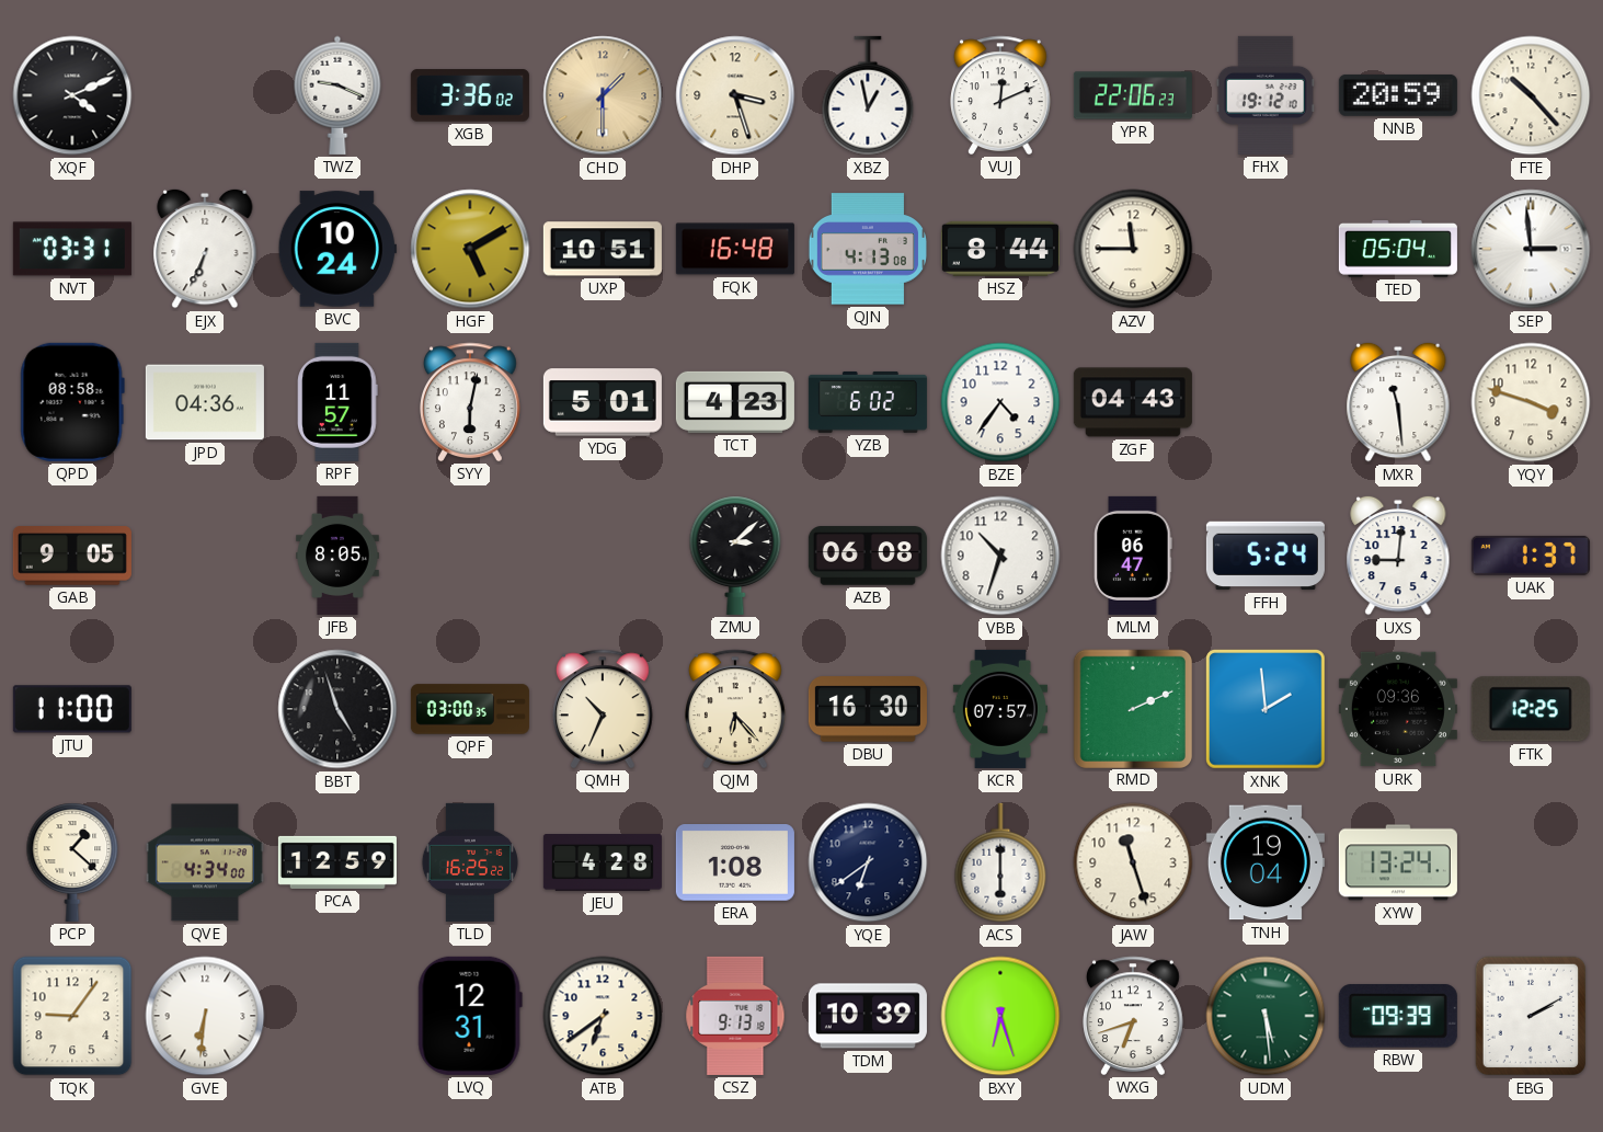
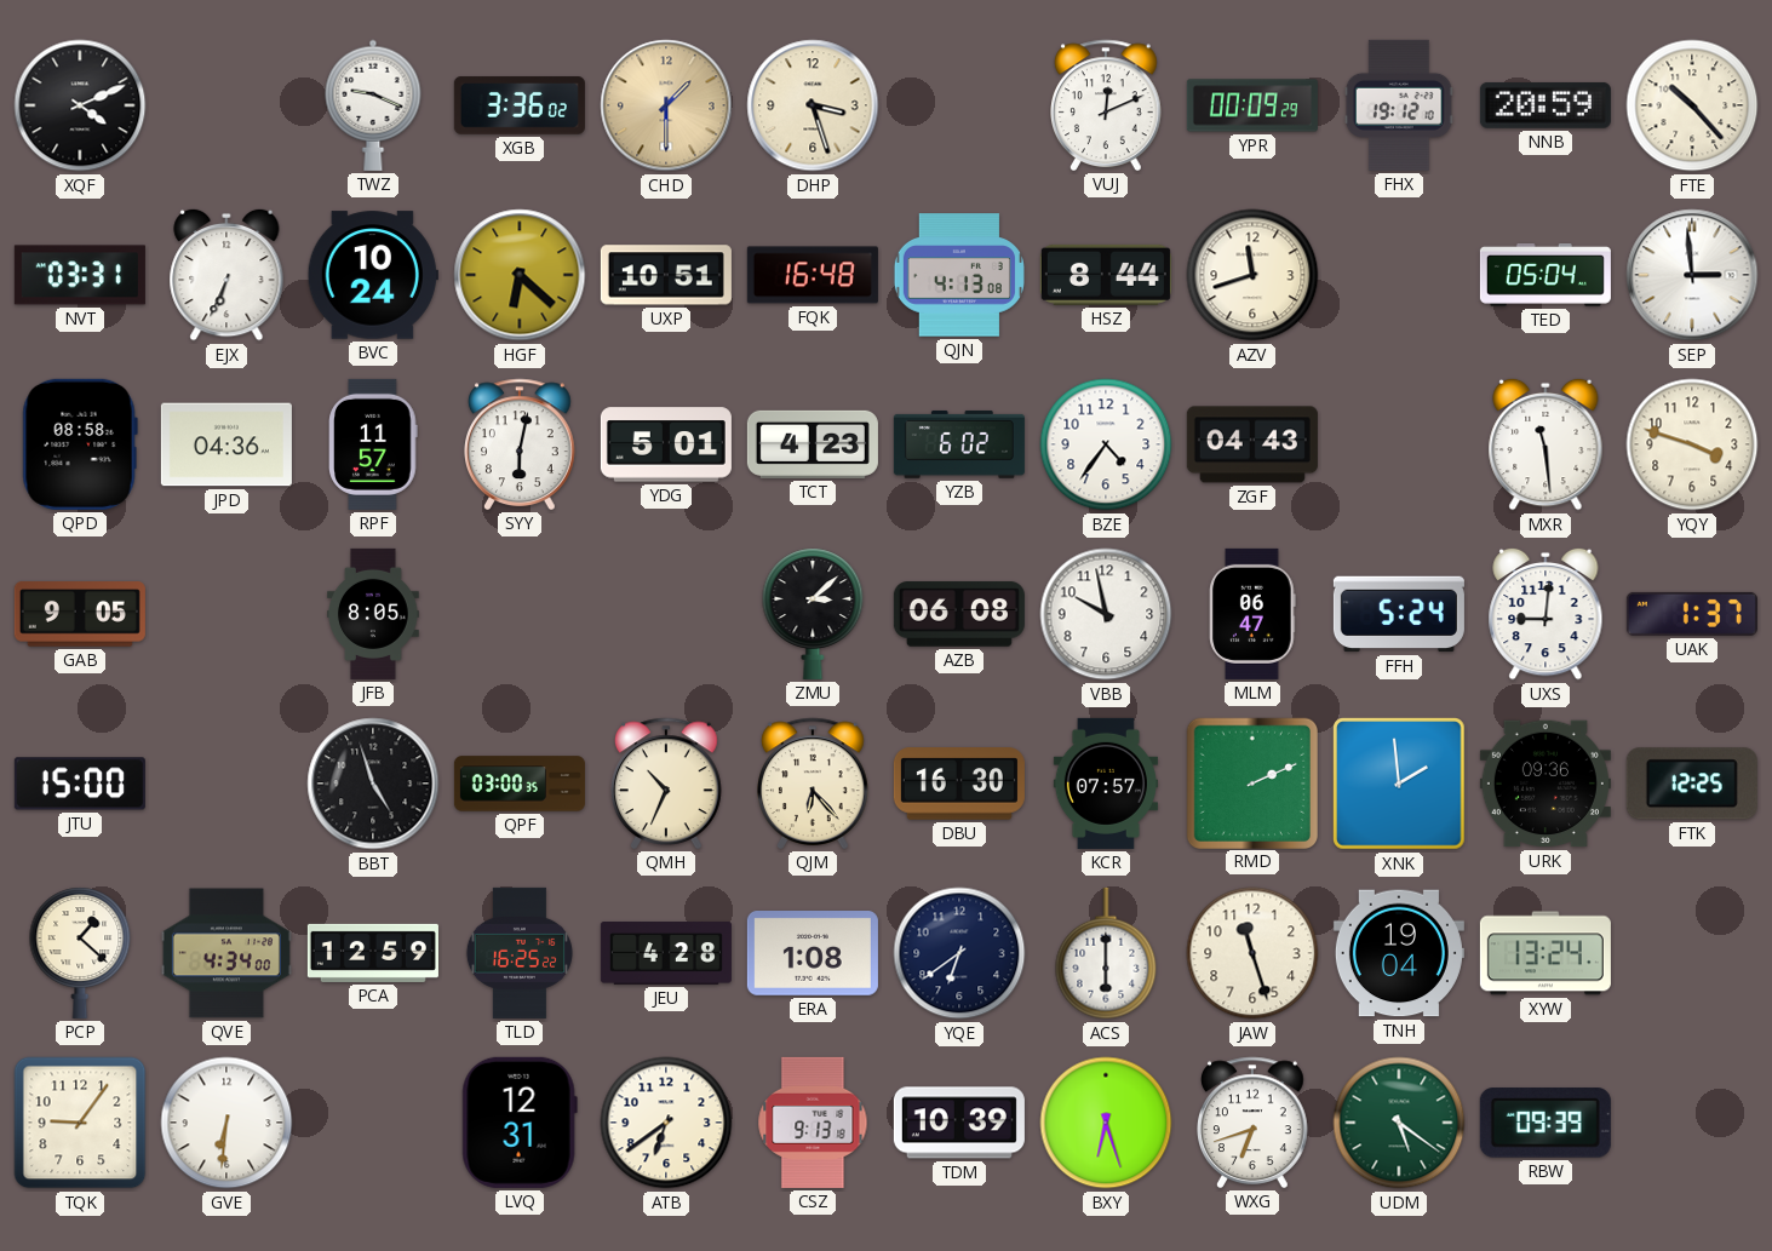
XBZ: 12:58 -> none (868, 95)
YPR: 22:06 -> 00:09 (1252, 105)
HGF: 5:10 -> 6:22 (520, 275)
AZV: 11:45 -> 11:42 (1252, 275)
VBB: 10:33 -> 9:58 (1106, 614)
JTU: 11:00 -> 15:00 (80, 784)
UDM: 5:29 -> 5:21 (1399, 1123)
EBG: 2:10 -> none (1530, 1016)
